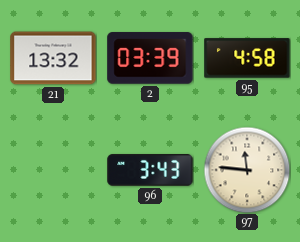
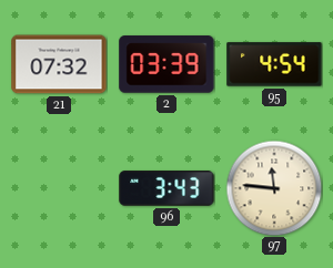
21: 13:32 -> 07:32 (59, 64)
95: 4:58 -> 4:54 (274, 64)
